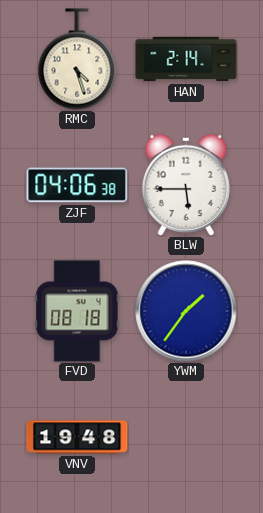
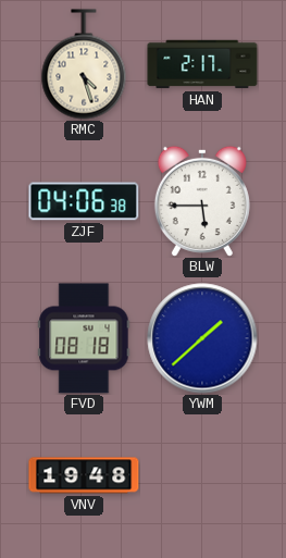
HAN: 2:14 -> 2:17 (202, 64)
YWM: 1:36 -> 1:38 (202, 338)
